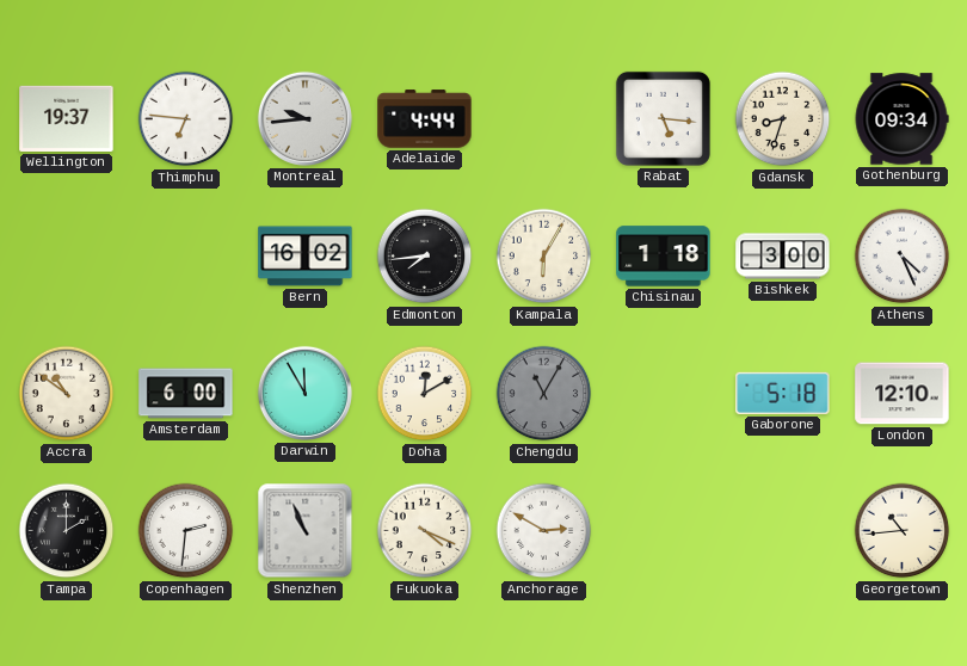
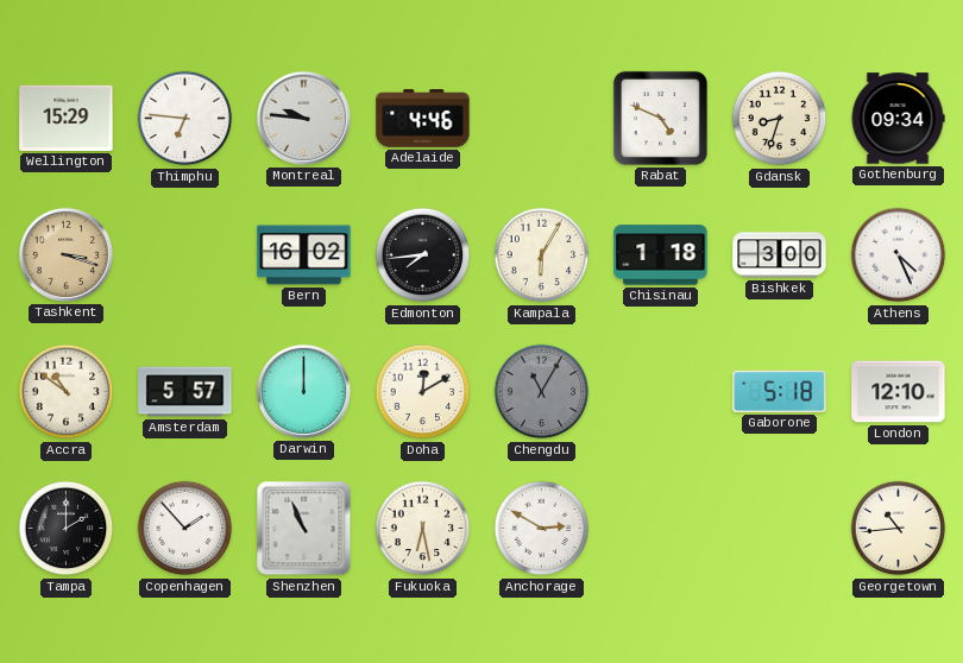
Wellington: 19:37 -> 15:29 (67, 118)
Montreal: 9:44 -> 9:46 (303, 118)
Adelaide: 4:44 -> 4:46 (423, 119)
Rabat: 5:16 -> 4:49 (660, 118)
Tashkent: none -> 3:18 (65, 254)
Amsterdam: 6:00 -> 5:57 (185, 392)
Darwin: 11:55 -> 12:00 (303, 391)
Copenhagen: 2:31 -> 1:53 (185, 529)
Fukuoka: 4:19 -> 6:28 (423, 529)
